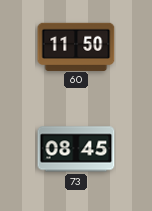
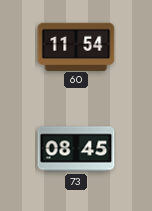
60: 11:50 -> 11:54 (76, 46)
